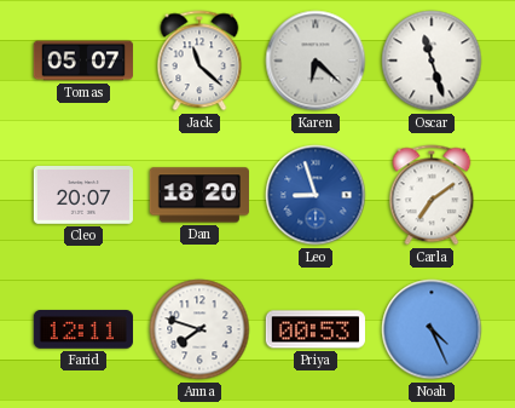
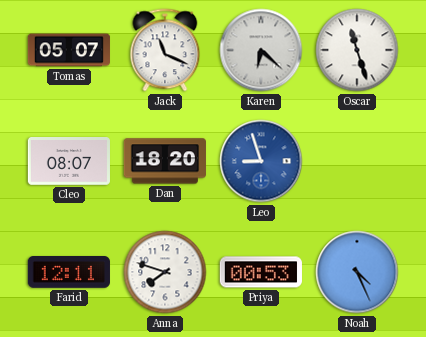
Jack: 11:22 -> 11:19 (165, 50)
Cleo: 20:07 -> 08:07 (69, 162)
Carla: 7:09 -> none (432, 195)
